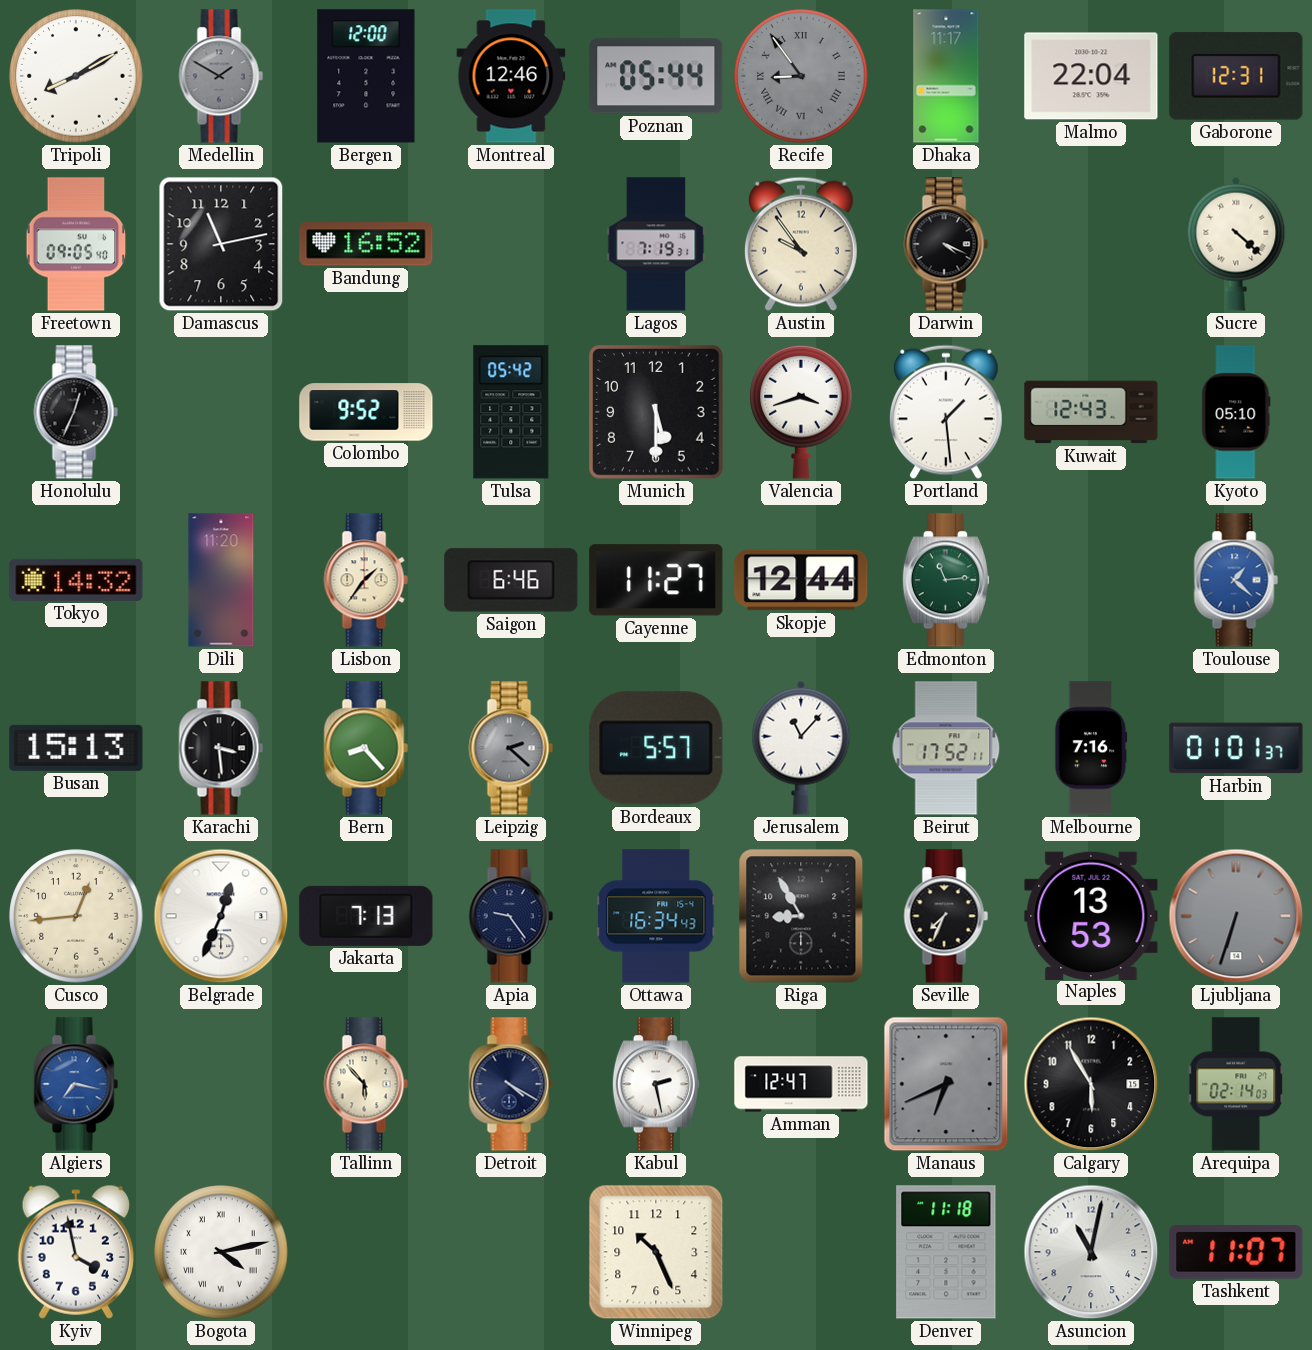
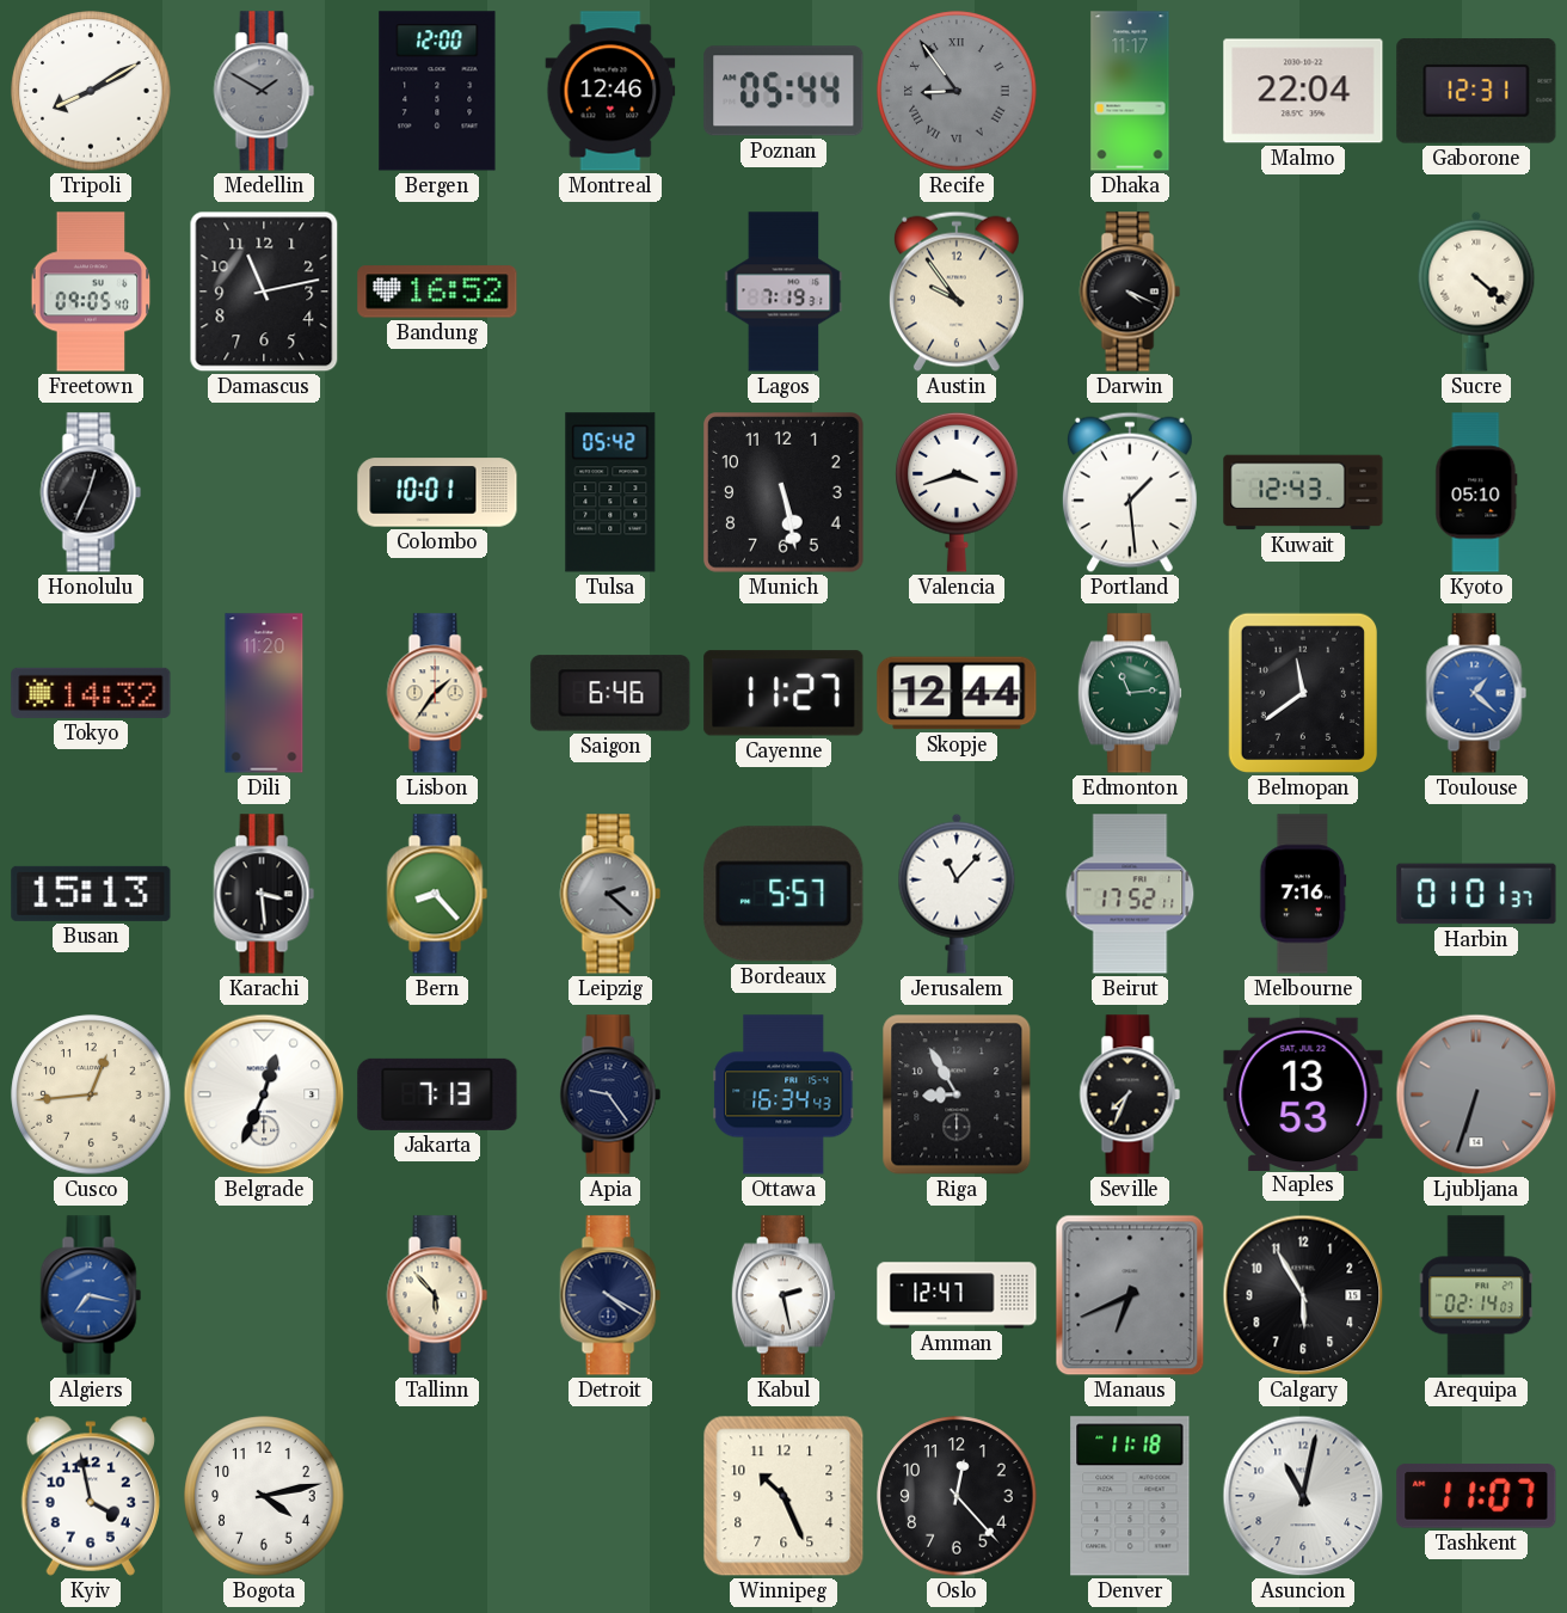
Colombo: 9:52 -> 10:01 (437, 492)
Munich: 5:30 -> 5:28 (785, 493)
Belmopan: none -> 11:39 (1302, 693)
Bogota numerals: Roman -> Arabic (264, 1496)
Oslo: none -> 12:23 (957, 1496)
